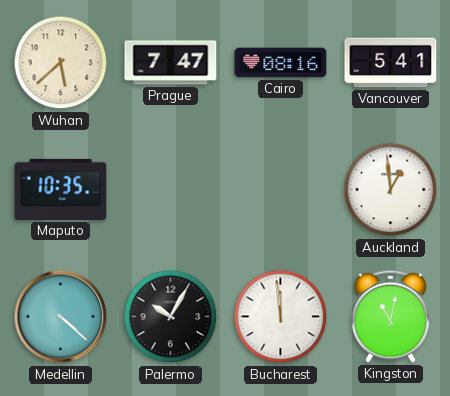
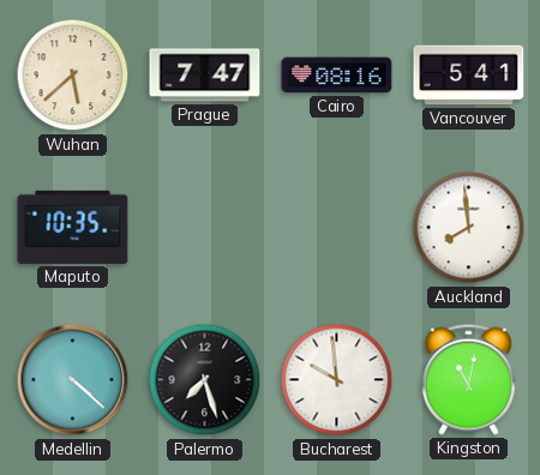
Auckland: 12:59 -> 7:59 (469, 228)
Palermo: 10:05 -> 7:27 (205, 380)
Bucharest: 11:59 -> 9:59 (337, 380)
